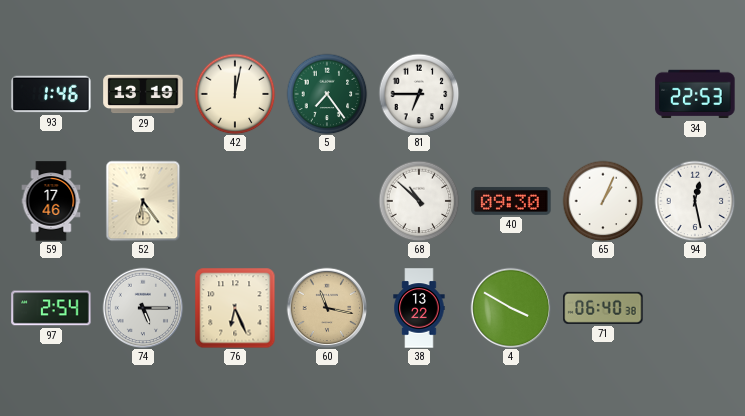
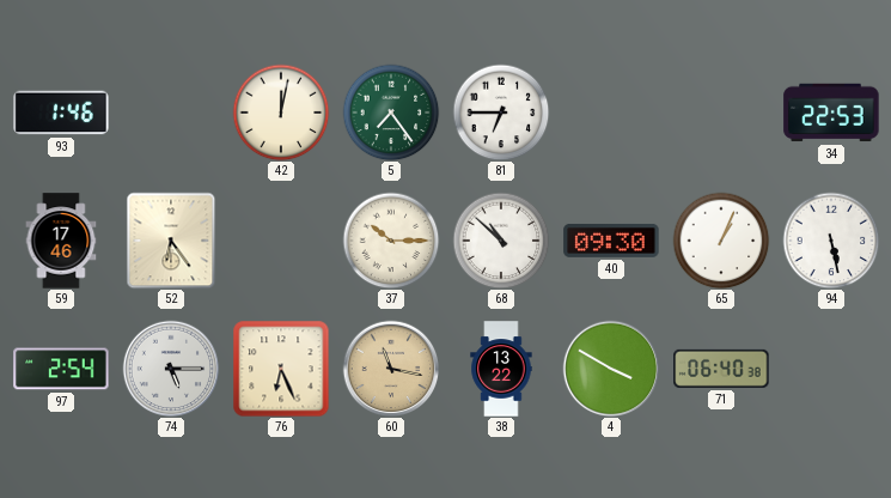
29: 13:19 -> none (143, 94)
37: none -> 10:15 (391, 241)
94: 12:28 -> 5:28 (831, 241)
